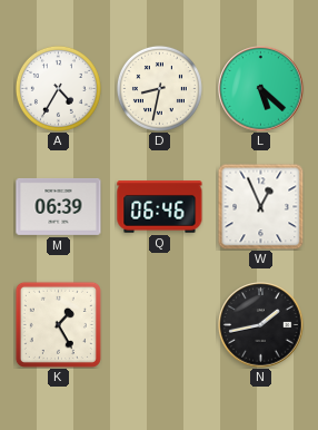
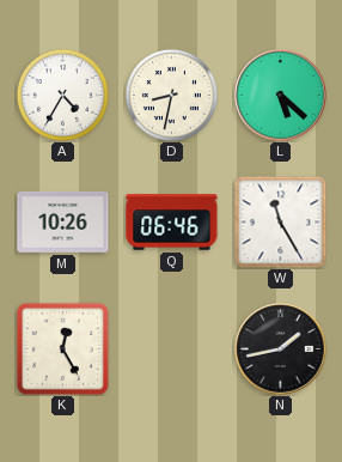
M: 06:39 -> 10:26 (63, 221)
W: 12:56 -> 11:25 (280, 221)
K: 1:25 -> 12:25 (62, 348)
